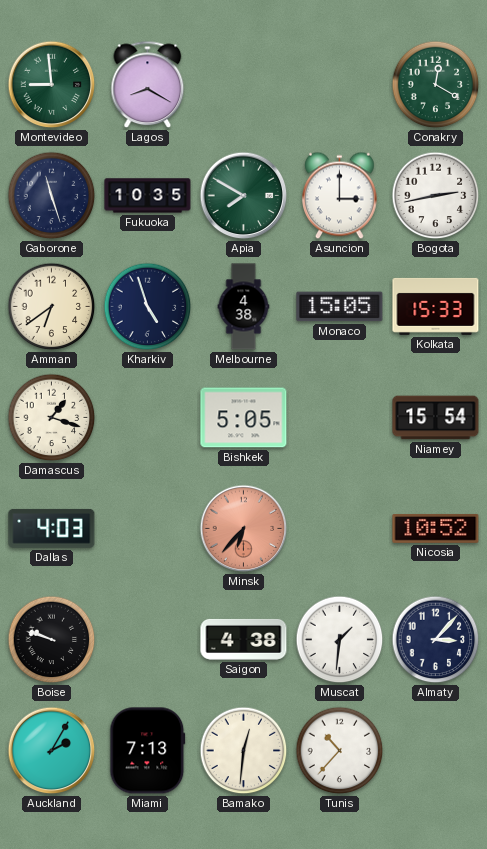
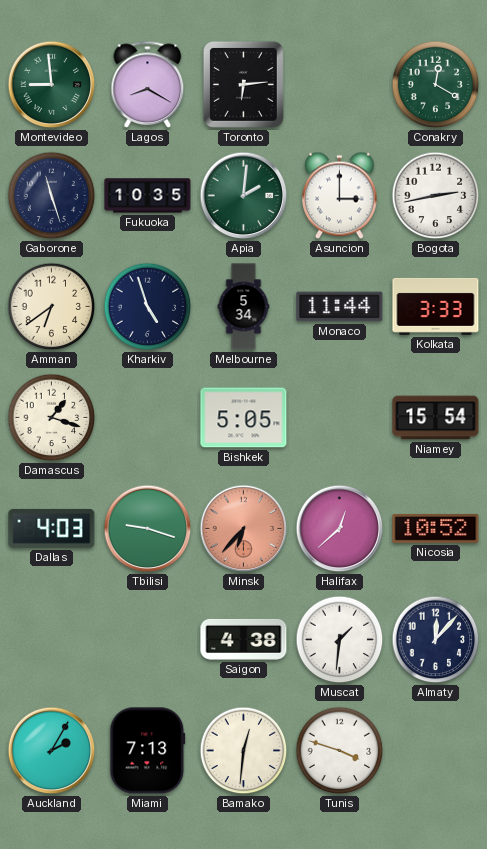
Toronto: none -> 6:14 (243, 84)
Apia: 7:50 -> 2:01 (244, 196)
Melbourne: 4:38 -> 5:34 (244, 307)
Monaco: 15:05 -> 11:44 (340, 307)
Kolkata: 15:33 -> 3:33 (436, 306)
Tbilisi: none -> 9:18 (148, 529)
Halifax: none -> 12:38 (340, 529)
Boise: 9:48 -> none (52, 640)
Almaty: 3:07 -> 12:07 (436, 640)
Tunis: 10:37 -> 3:48 (340, 751)
